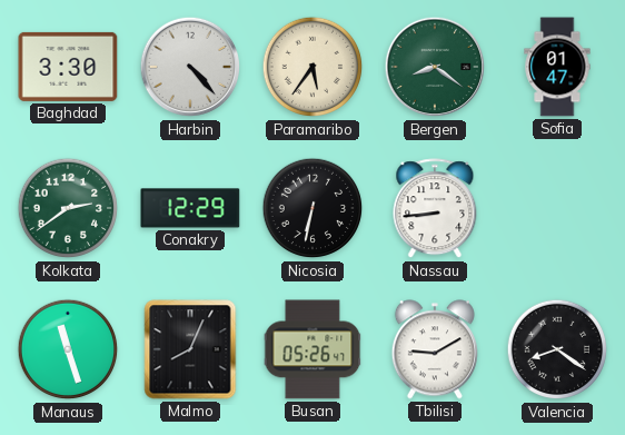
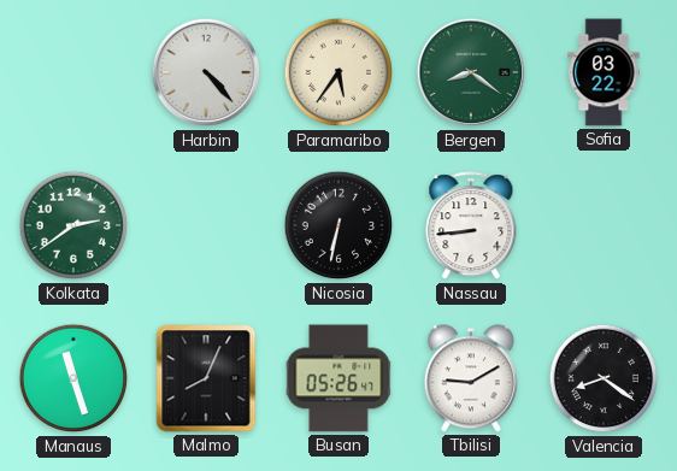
Baghdad: 3:30 -> none (68, 67)
Sofia: 01:47 -> 03:22 (604, 72)
Conakry: 12:29 -> none (190, 208)
